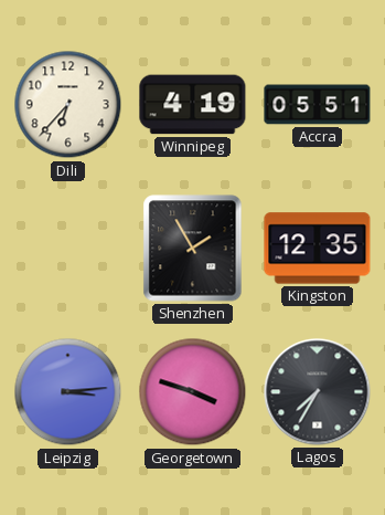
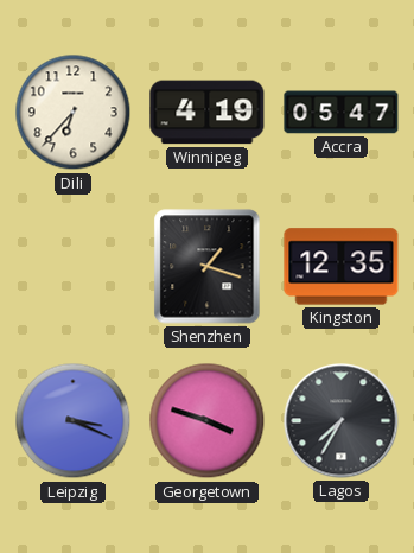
Accra: 05:51 -> 05:47 (342, 113)
Shenzhen: 1:55 -> 1:18 (208, 267)
Leipzig: 3:14 -> 3:19 (74, 421)
